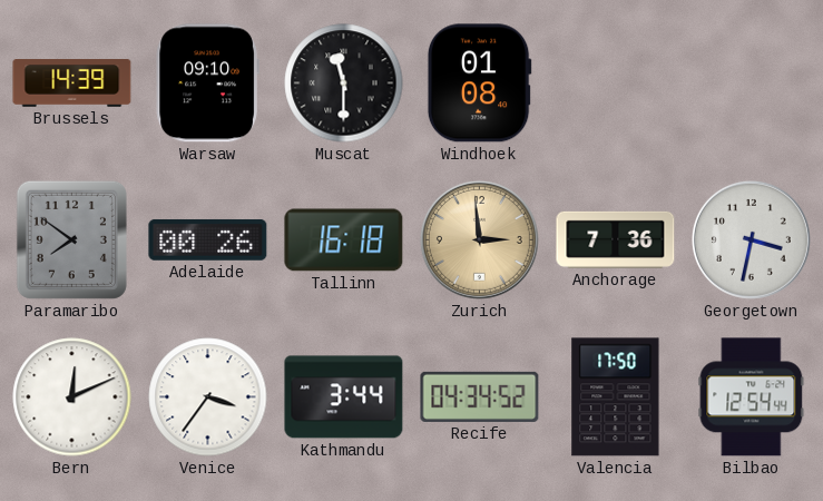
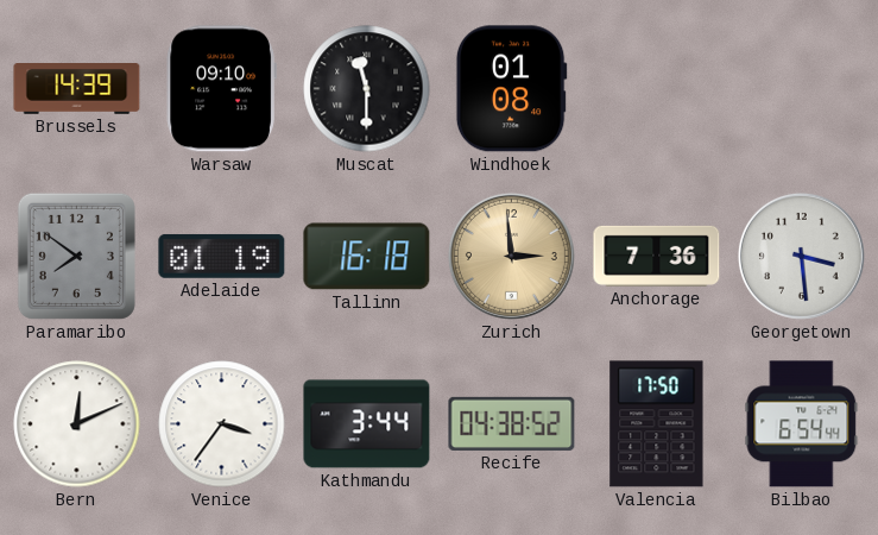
Adelaide: 00:26 -> 01:19 (222, 256)
Georgetown: 3:32 -> 3:29 (801, 256)
Recife: 04:34 -> 04:38 (512, 423)
Bilbao: 12:54 -> 6:54 (802, 424)
